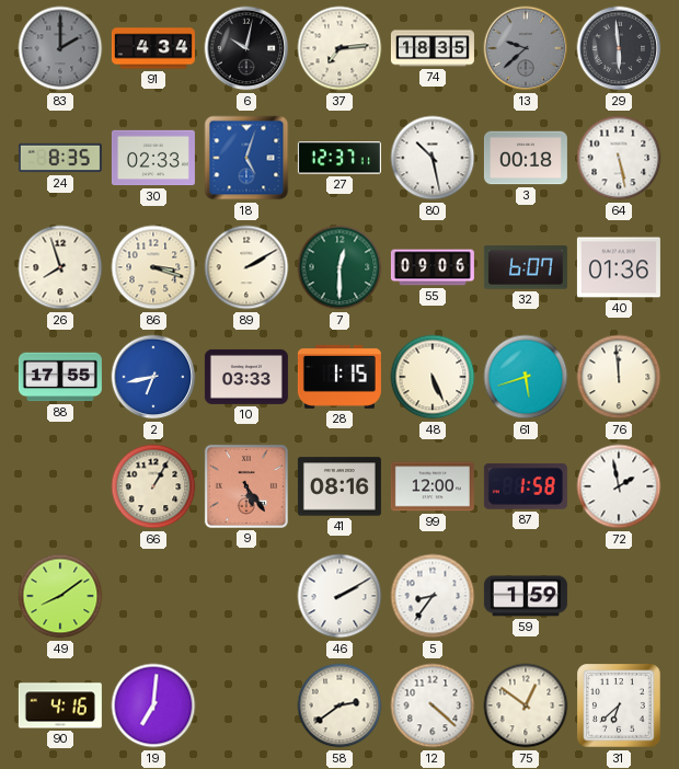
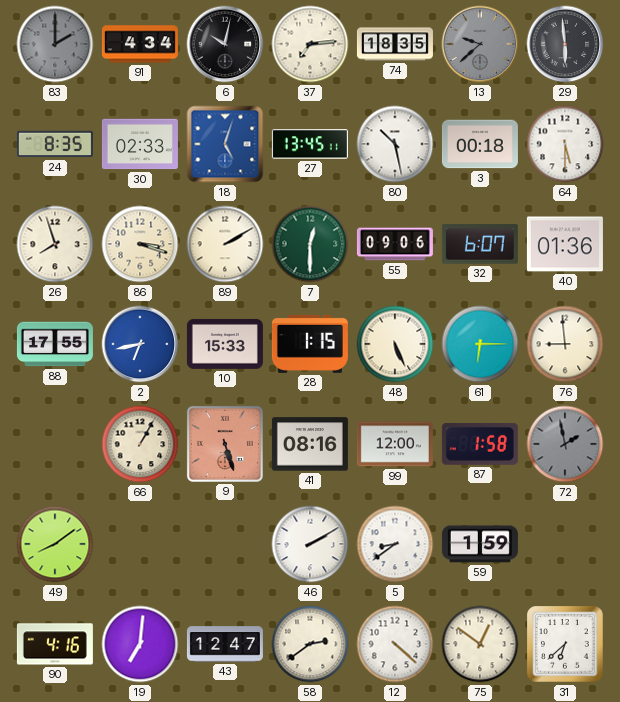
27: 12:37 -> 13:45 (310, 144)
64: 5:28 -> 5:30 (565, 144)
10: 03:33 -> 15:33 (225, 344)
61: 5:42 -> 6:15 (480, 344)
76: 11:59 -> 8:59 (565, 344)
9: 5:24 -> 5:27 (225, 444)
72 dial: white -> grey (565, 444)
5: 8:36 -> 8:39 (395, 544)
43: none -> 12:47 (225, 644)
